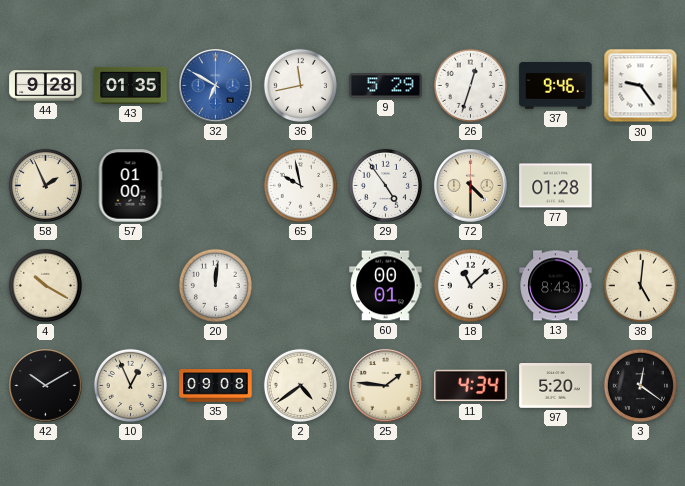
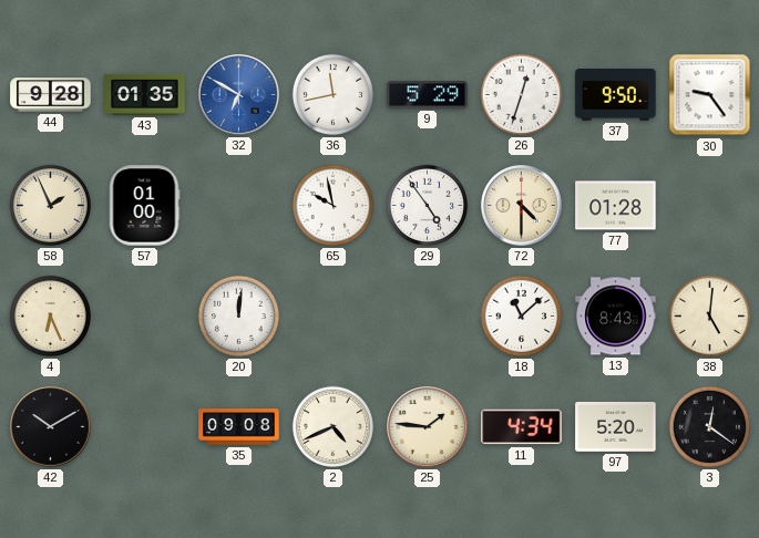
37: 9:46 -> 9:50 (616, 95)
4: 10:20 -> 6:26 (50, 315)
60: 00:01 -> none (386, 286)
10: 12:56 -> none (130, 385)
2: 4:39 -> 4:41 (332, 426)
